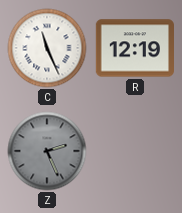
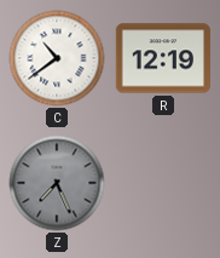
C: 11:26 -> 10:39 (57, 58)
Z: 2:26 -> 7:26 (57, 183)
